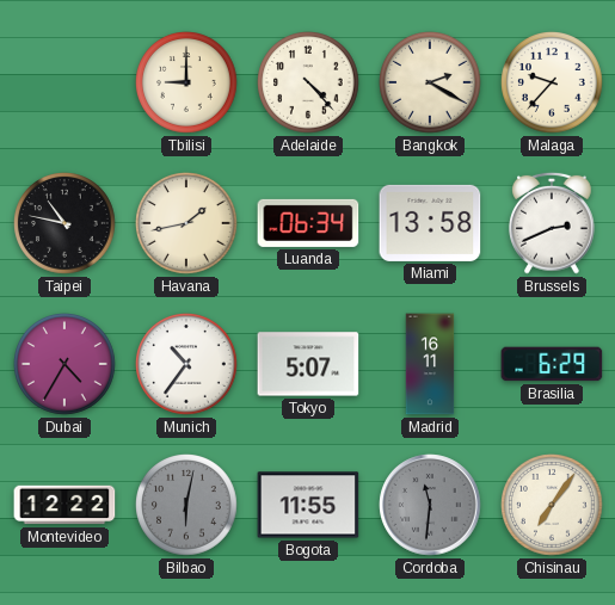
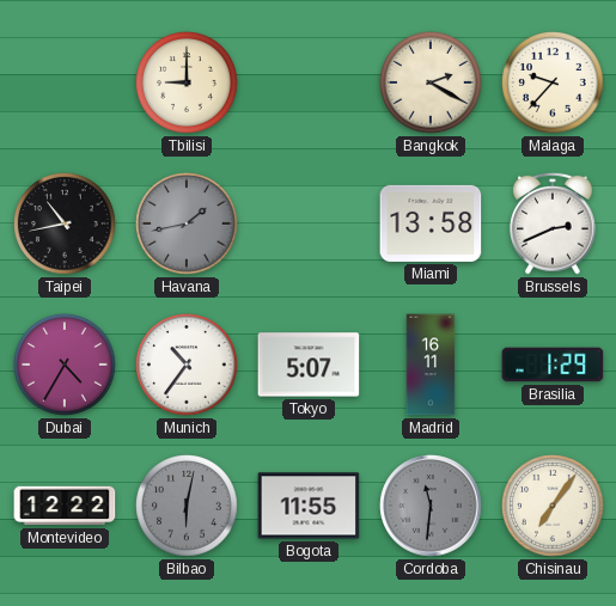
Adelaide: 4:23 -> none (309, 84)
Taipei: 10:47 -> 10:43 (66, 225)
Havana dial: cream -> grey (188, 225)
Luanda: 06:34 -> none (308, 223)
Brasilia: 6:29 -> 1:29 (553, 365)
